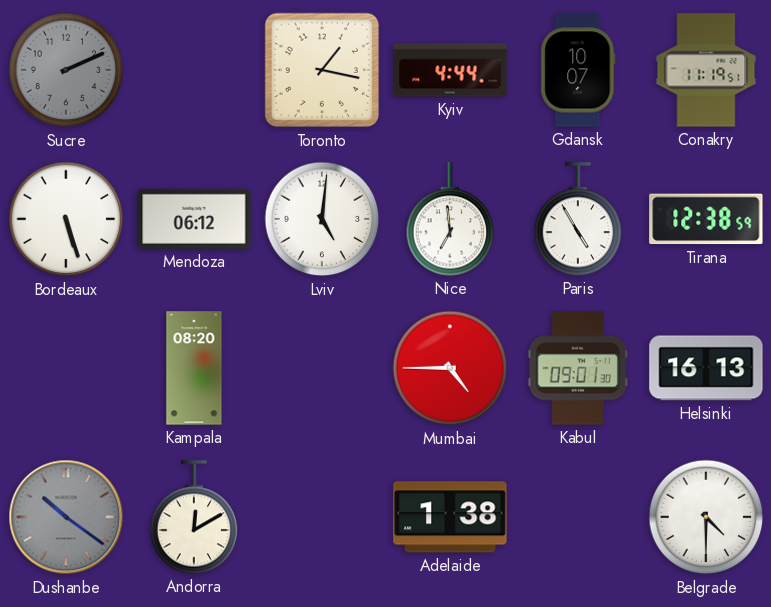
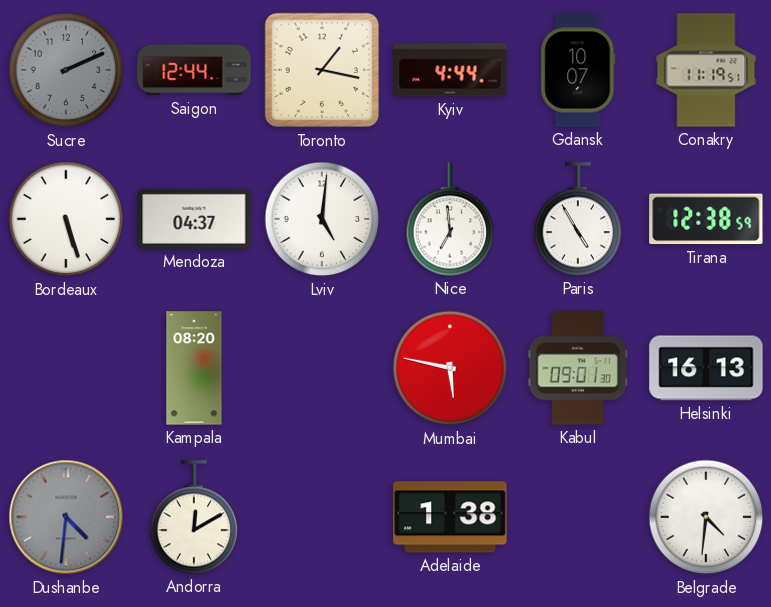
Saigon: none -> 12:44 (194, 70)
Mendoza: 06:12 -> 04:37 (194, 219)
Mumbai: 4:45 -> 5:47 (450, 368)
Dushanbe: 10:21 -> 4:31 (66, 517)
Belgrade: 4:30 -> 4:31 (706, 517)
